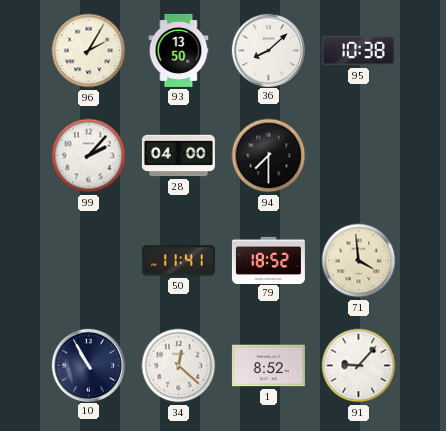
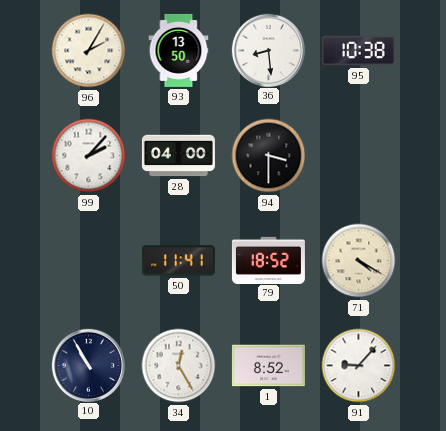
36: 8:08 -> 8:29 (268, 50)
94: 7:30 -> 3:30 (269, 156)
71: 3:59 -> 4:20 (359, 261)
34: 12:22 -> 12:25 (179, 366)
